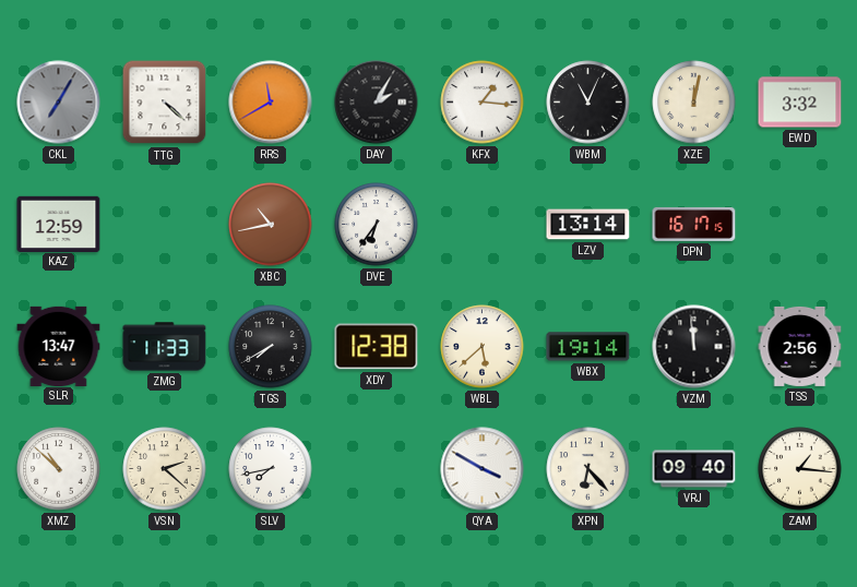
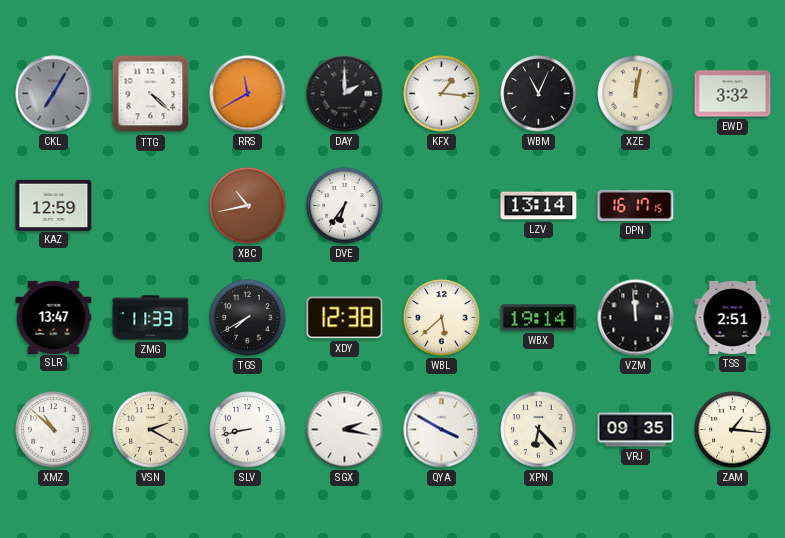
DAY: 2:05 -> 2:00 (345, 94)
TSS: 2:56 -> 2:51 (733, 317)
VSN: 2:22 -> 2:20 (151, 430)
SLV: 7:43 -> 8:43 (248, 430)
SGX: none -> 2:17 (345, 430)
VRJ: 09:40 -> 09:35 (636, 430)
